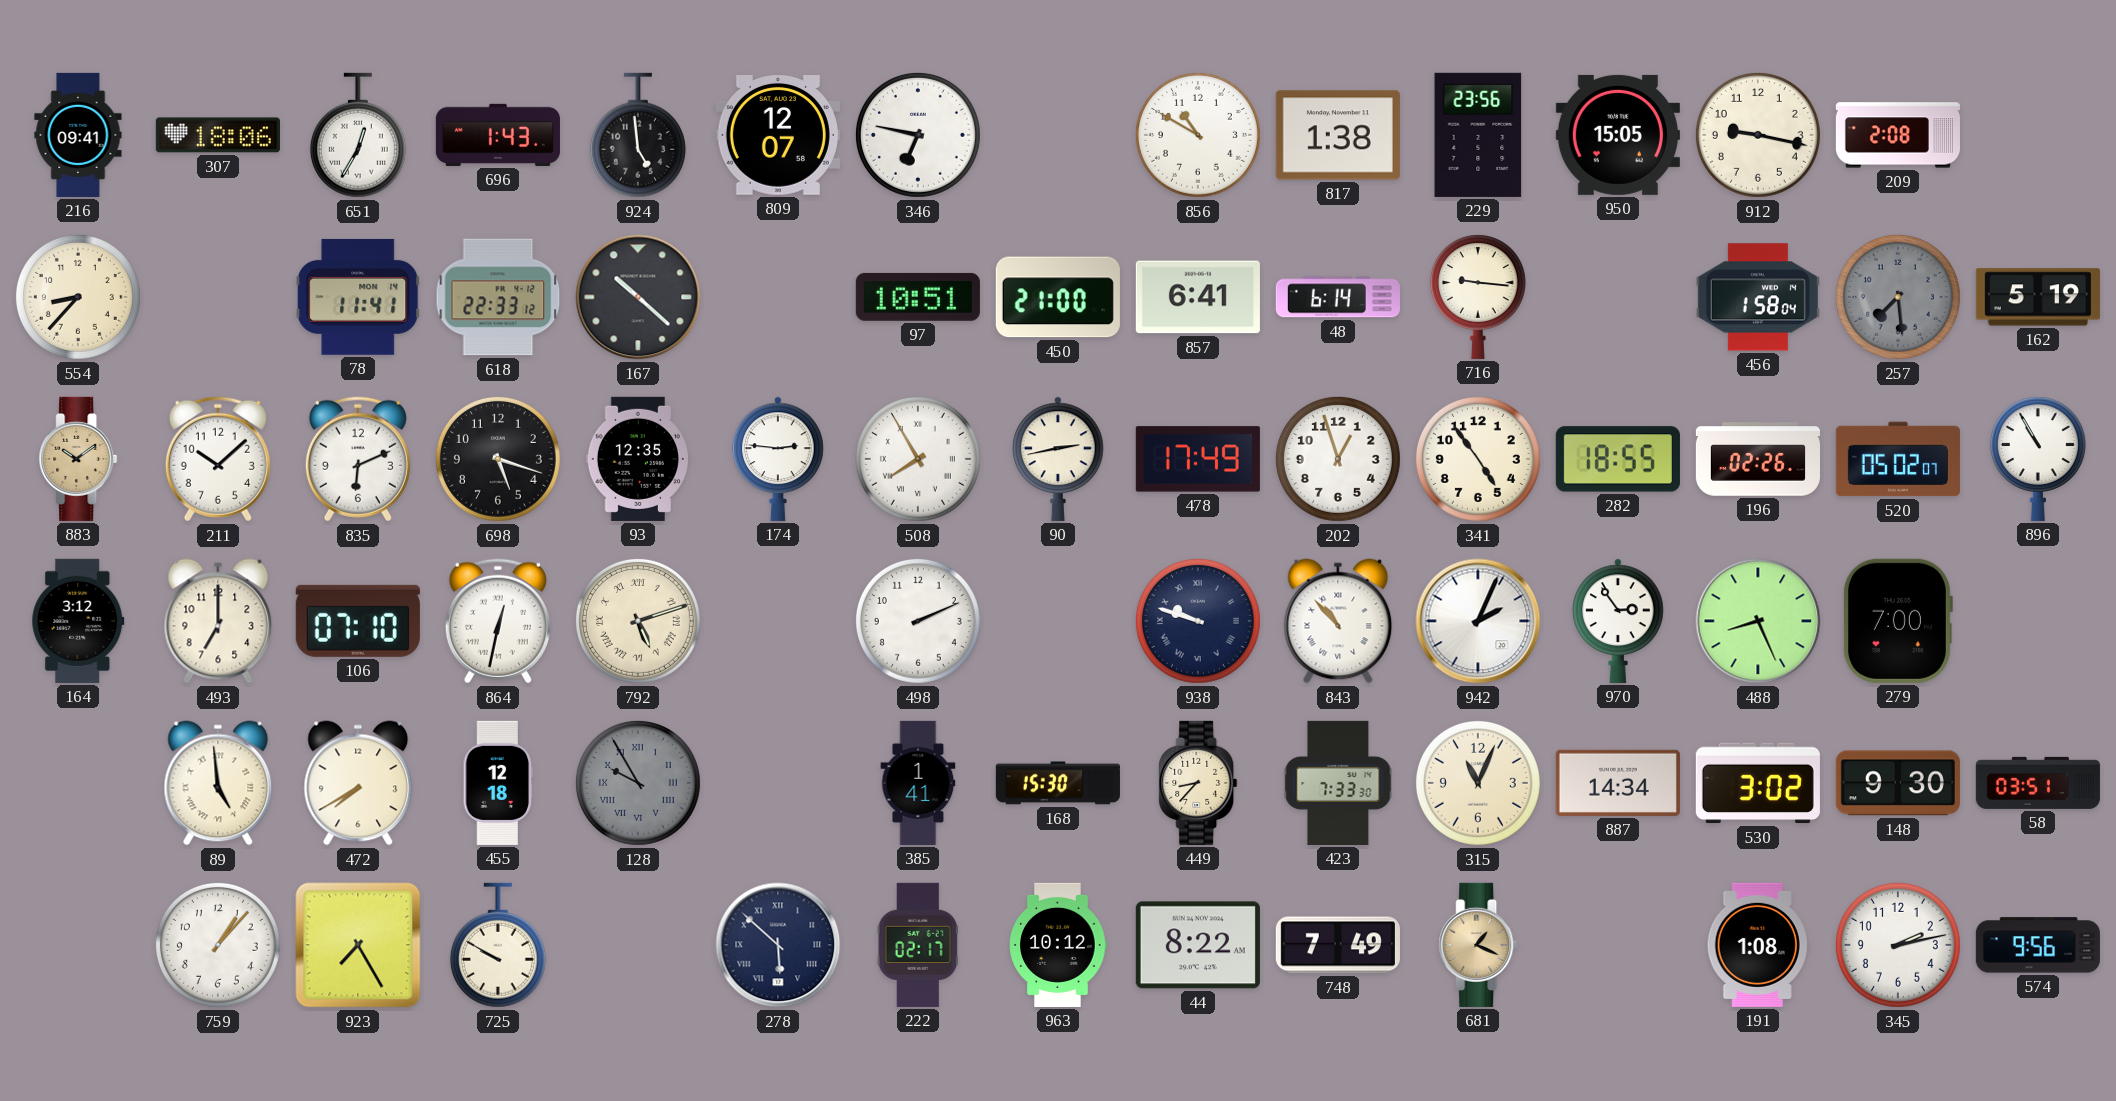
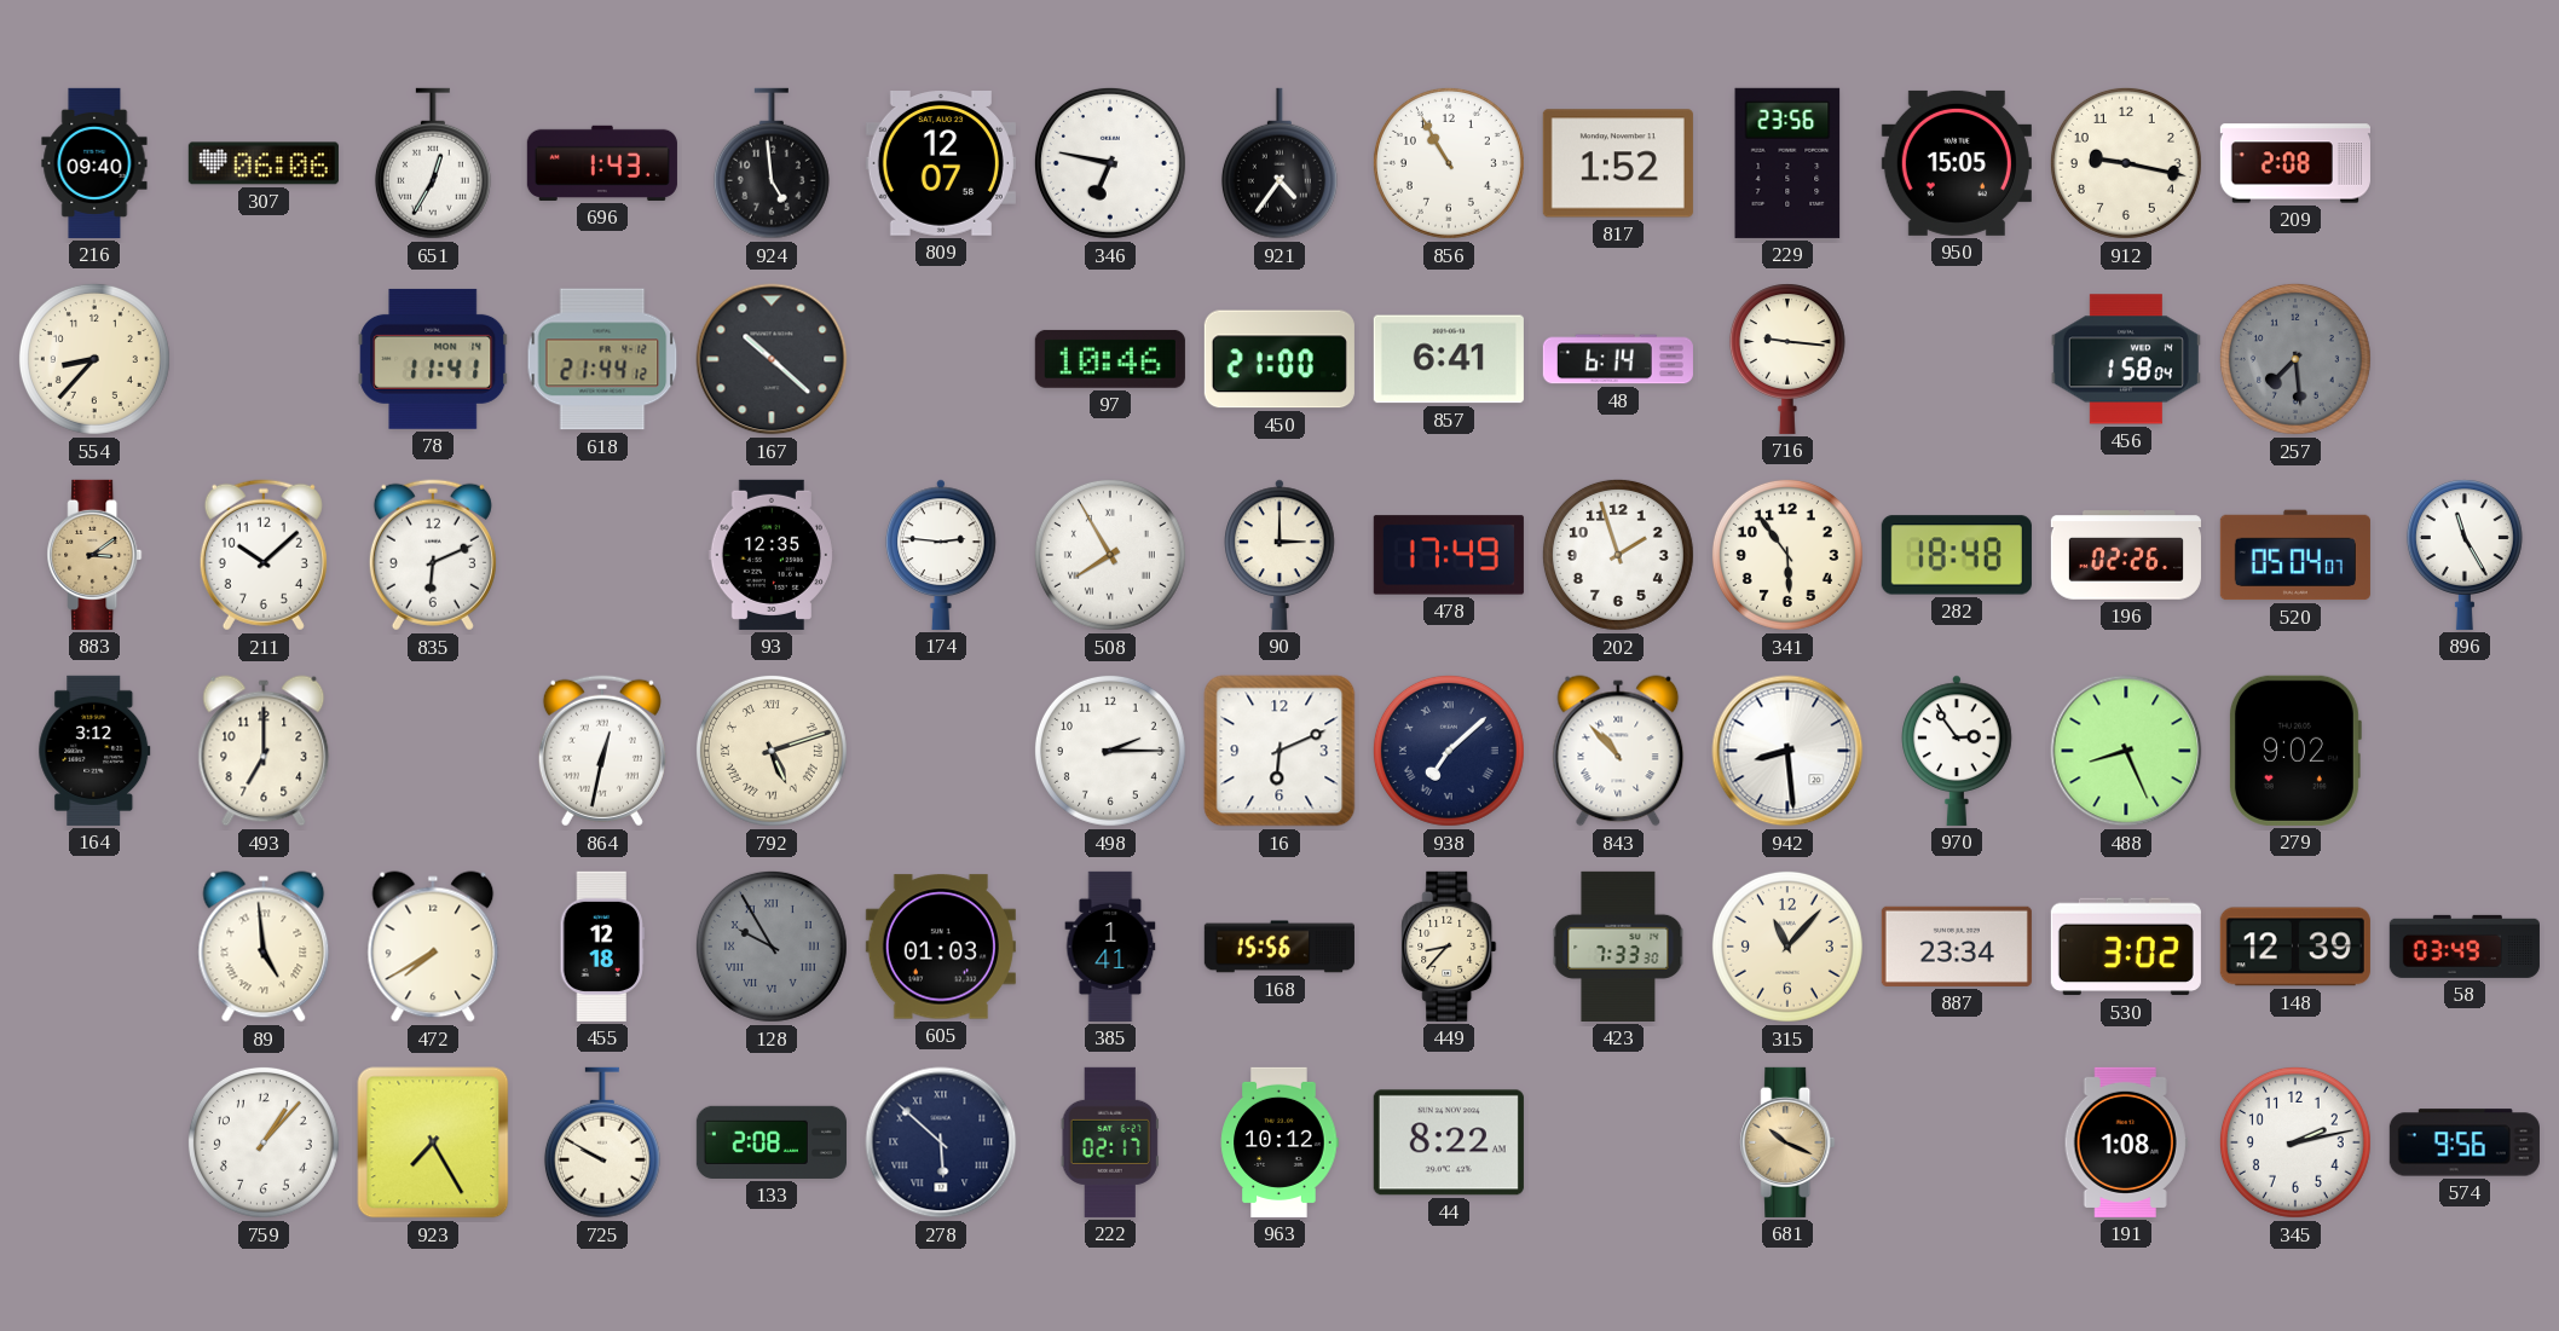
216: 09:41 -> 09:40 (94, 163)
307: 18:06 -> 06:06 (264, 163)
921: none -> 4:36 (1279, 163)
856: 10:50 -> 10:55 (1449, 163)
817: 1:38 -> 1:52 (1618, 163)
618: 22:33 -> 21:44 (602, 359)
97: 10:51 -> 10:46 (1110, 359)
162: 5:19 -> none (2038, 297)
883: 10:09 -> 3:09 (94, 555)
698: 5:18 -> none (498, 459)
90: 2:43 -> 3:00 (1279, 555)
202: 12:57 -> 1:57 (1618, 555)
341: 4:54 -> 5:54 (1787, 555)
282: 18:55 -> 18:48 (1957, 555)
520: 05:02 -> 05:04 (2295, 555)
896: 10:55 -> 11:25 (2465, 555)
106: 07:10 -> none (358, 621)
498: 2:11 -> 2:15 (1110, 751)
16: none -> 6:11 (1279, 751)
938: 9:48 -> 7:08 (1449, 751)
942: 2:04 -> 8:29 (1787, 751)
279: 7:00 -> 9:02 (2294, 751)
605: none -> 01:03 (941, 947)
168: 15:30 -> 15:56 (1279, 947)
315: 11:04 -> 11:07 (1787, 947)
887: 14:34 -> 23:34 (1957, 947)
148: 9:30 -> 12:39 (2295, 947)
58: 03:51 -> 03:49 (2465, 947)
133: none -> 2:08 (772, 1142)
748: 7:49 -> none (1338, 945)
681: 1:19 -> 10:19 (1787, 1142)
